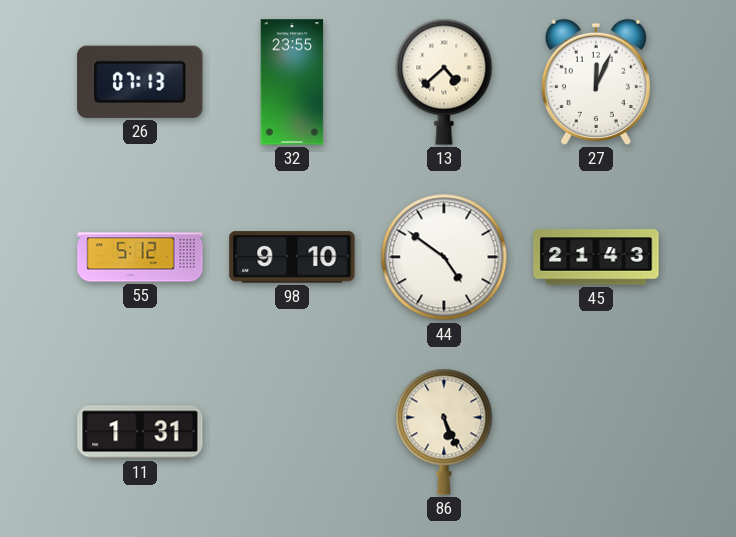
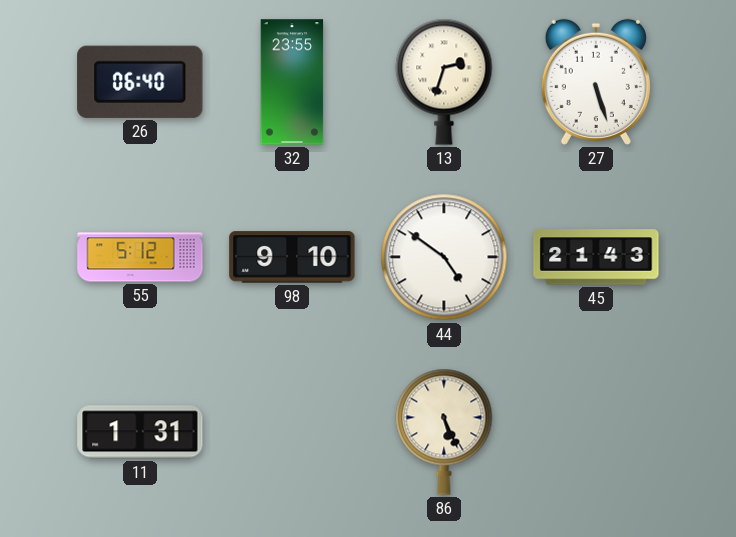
26: 07:13 -> 06:40 (140, 82)
13: 4:38 -> 2:33 (444, 82)
27: 12:04 -> 5:27 (596, 82)
